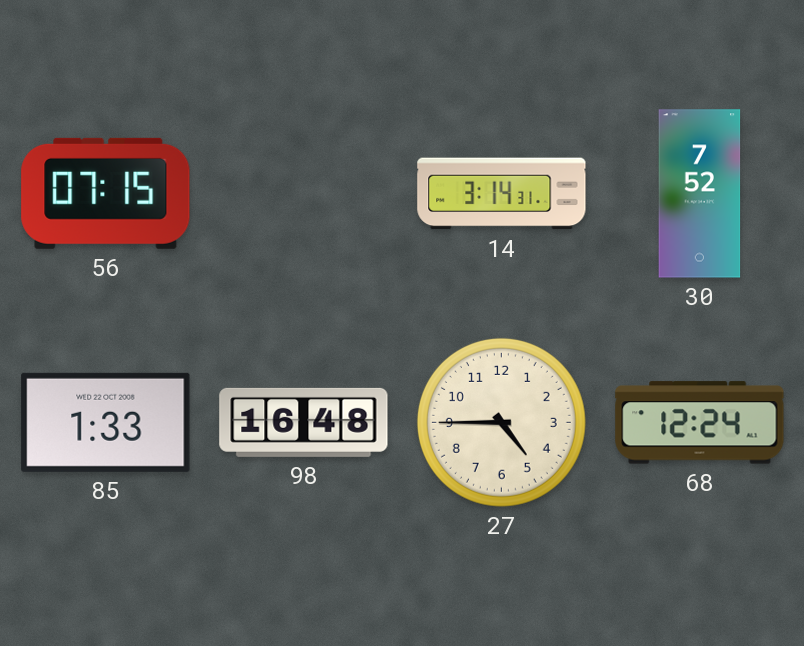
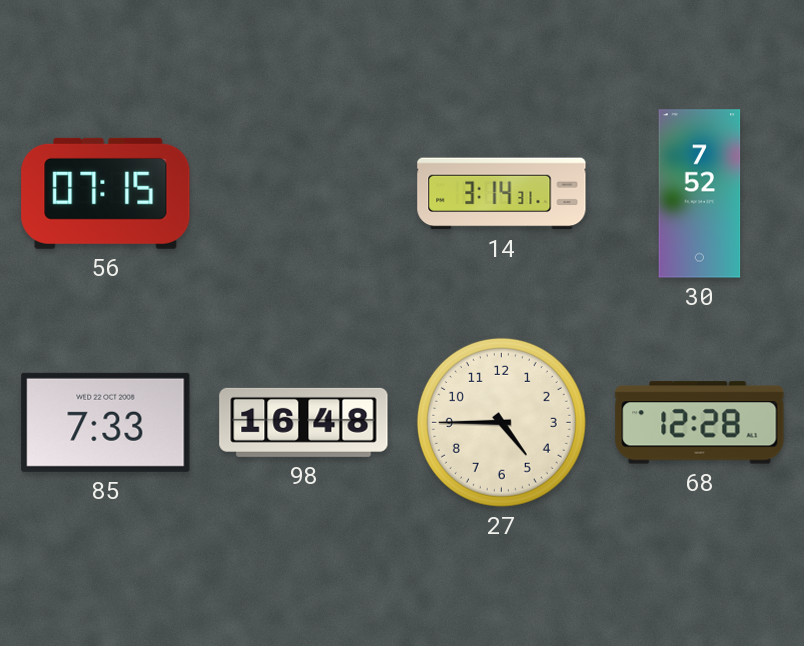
85: 1:33 -> 7:33 (106, 422)
68: 12:24 -> 12:28 (700, 423)
